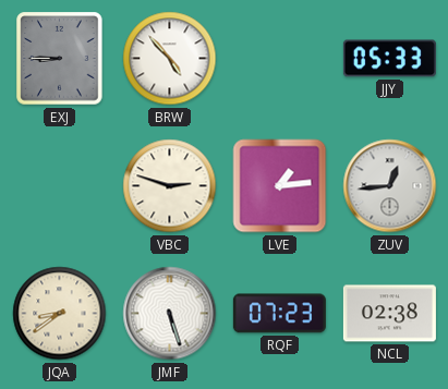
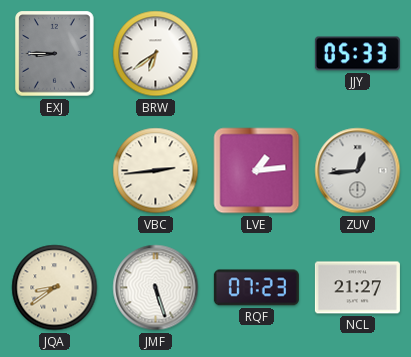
BRW: 4:53 -> 6:39 (156, 54)
VBC: 2:48 -> 2:44 (156, 171)
NCL: 02:38 -> 21:27 (357, 288)
